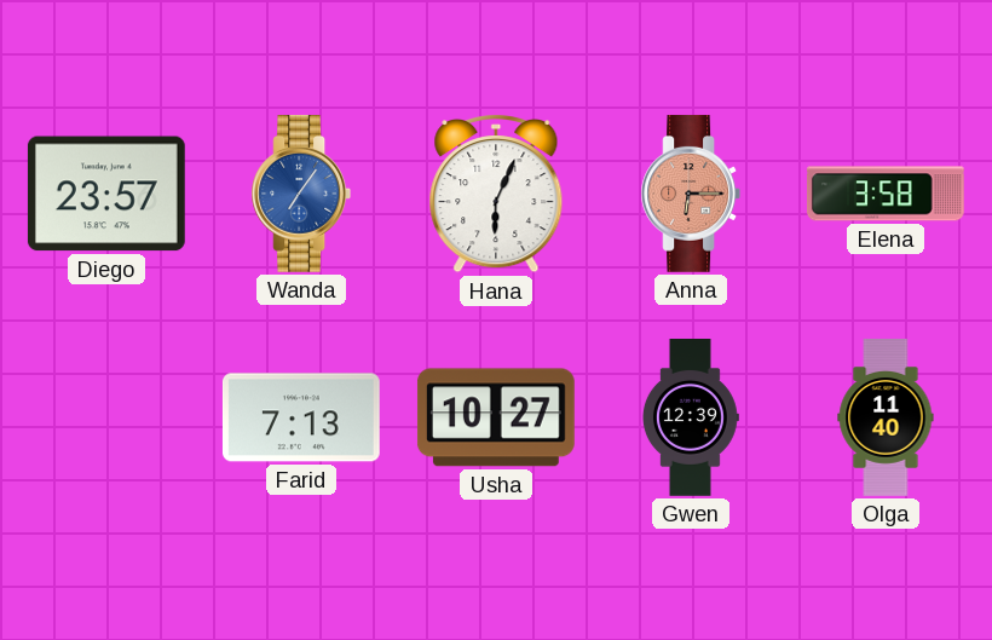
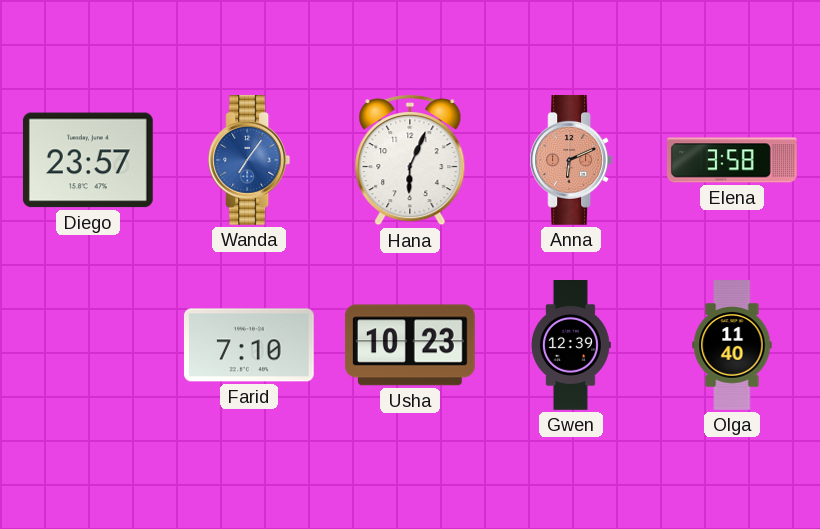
Anna: 6:15 -> 6:11 (571, 160)
Farid: 7:13 -> 7:10 (249, 345)
Usha: 10:27 -> 10:23 (410, 345)
